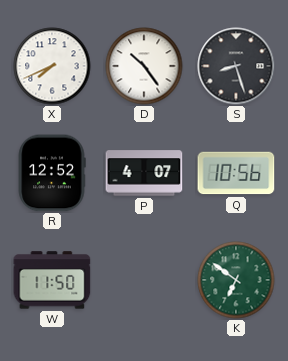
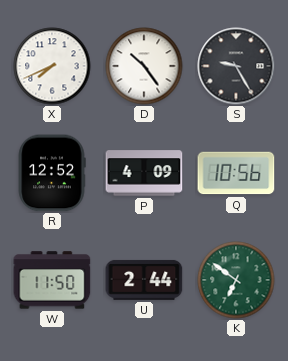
S: 8:27 -> 9:25 (236, 66)
P: 4:07 -> 4:09 (144, 173)
U: none -> 2:44 (144, 280)
